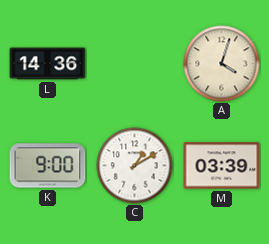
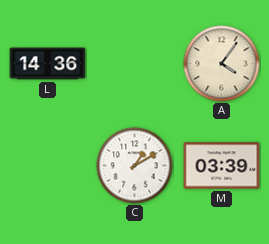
A: 4:03 -> 4:06 (222, 64)
K: 9:00 -> none (48, 166)
